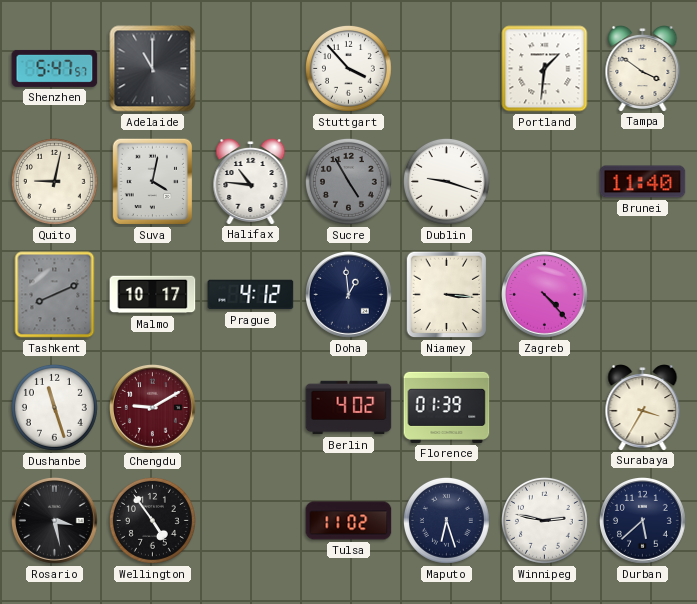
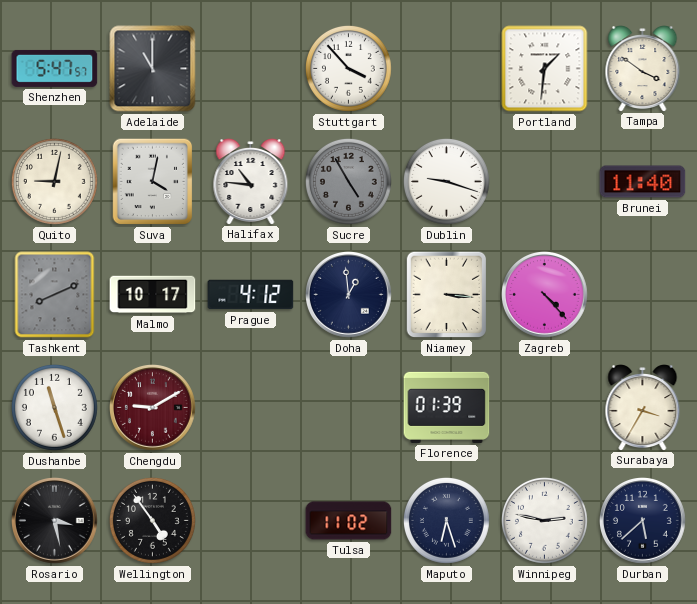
Berlin: 4:02 -> none (349, 408)
